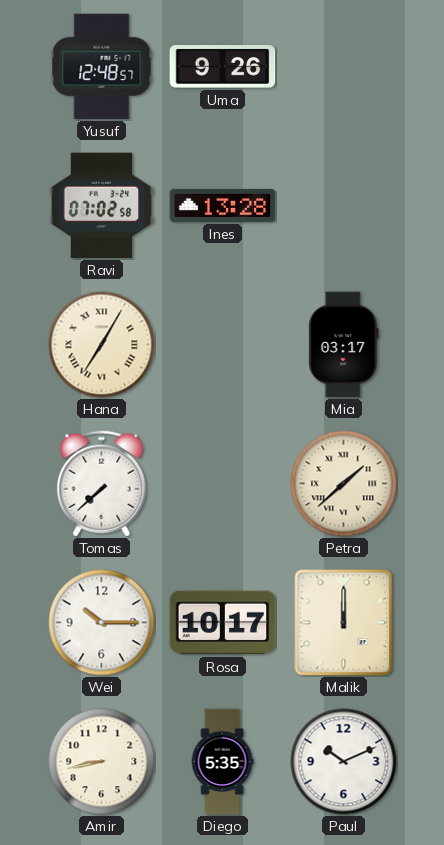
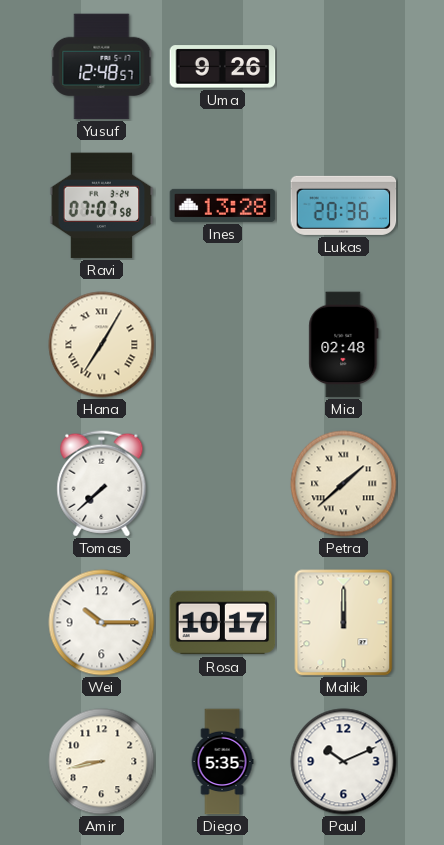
Ravi: 07:02 -> 07:07 (102, 206)
Lukas: none -> 20:36 (344, 205)
Mia: 03:17 -> 02:48 (344, 345)
